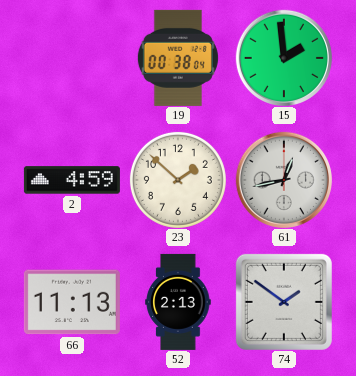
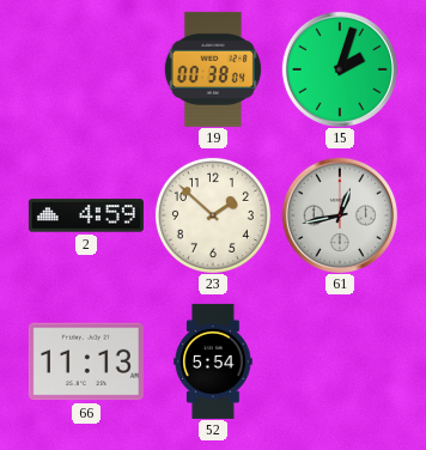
15: 1:59 -> 2:03 (340, 69)
52: 2:13 -> 5:54 (213, 361)
74: 1:51 -> none (284, 302)
